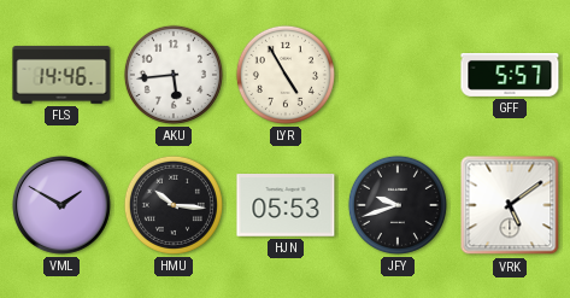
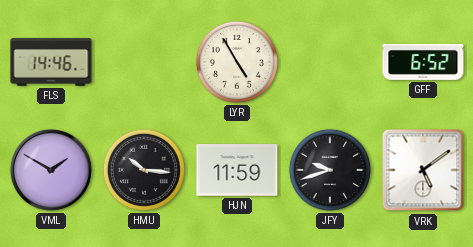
AKU: 5:44 -> none (174, 75)
GFF: 5:57 -> 6:52 (423, 62)
HJN: 05:53 -> 11:59 (237, 170)
